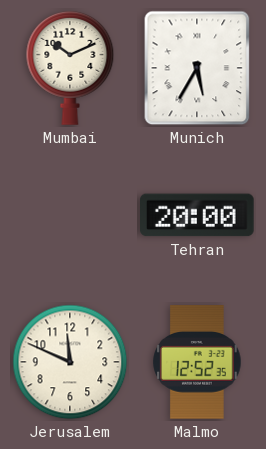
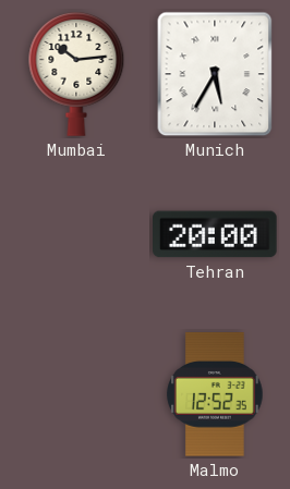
Mumbai: 10:11 -> 10:14 (76, 74)
Jerusalem: 11:49 -> none (70, 362)
